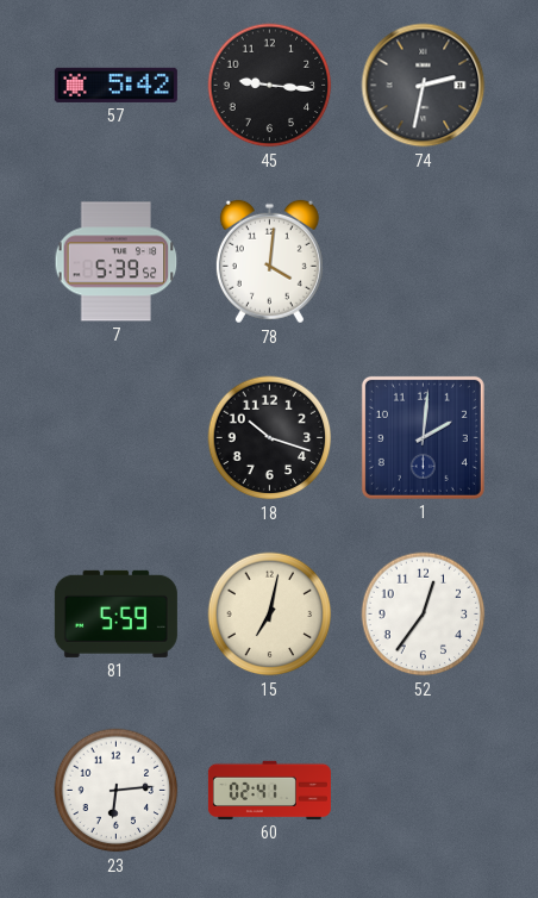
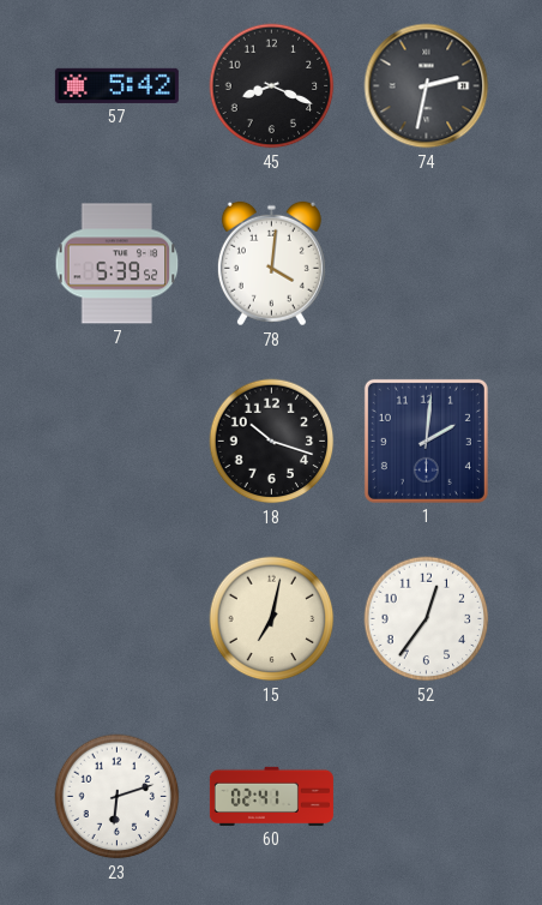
45: 9:16 -> 8:19 (272, 86)
81: 5:59 -> none (115, 613)
23: 6:14 -> 6:12 (118, 797)
